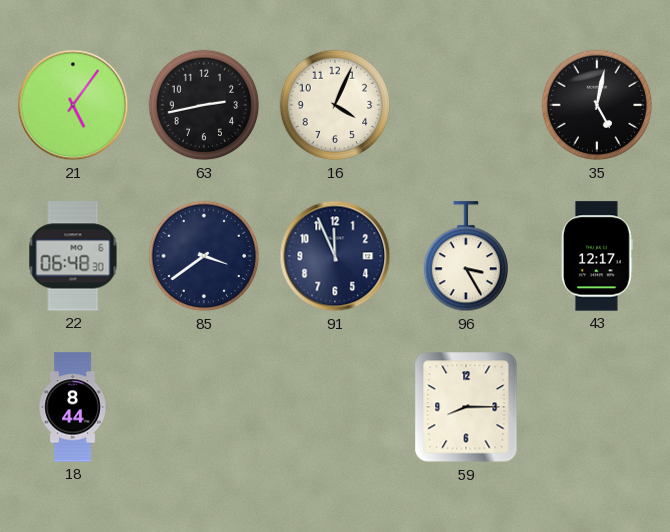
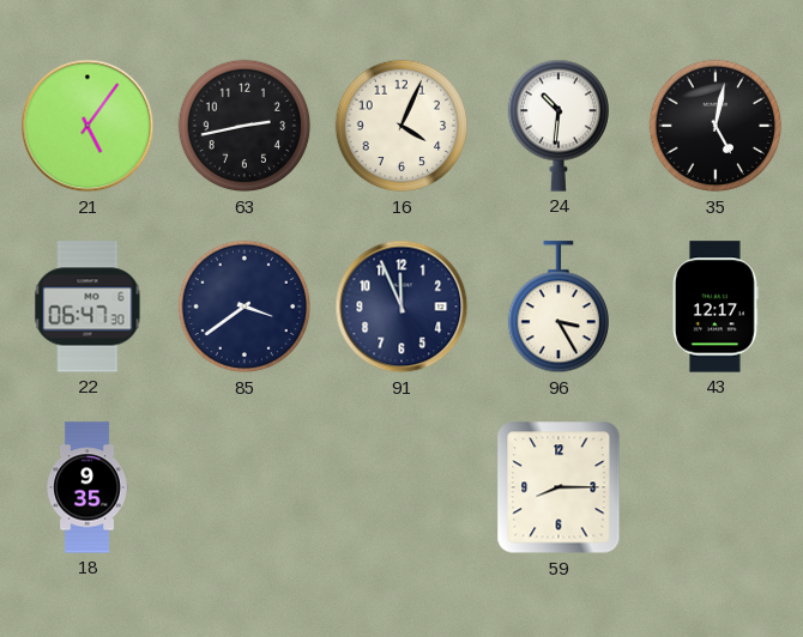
24: none -> 10:31 (557, 126)
22: 06:48 -> 06:47 (87, 307)
18: 8:44 -> 9:35 (87, 487)
